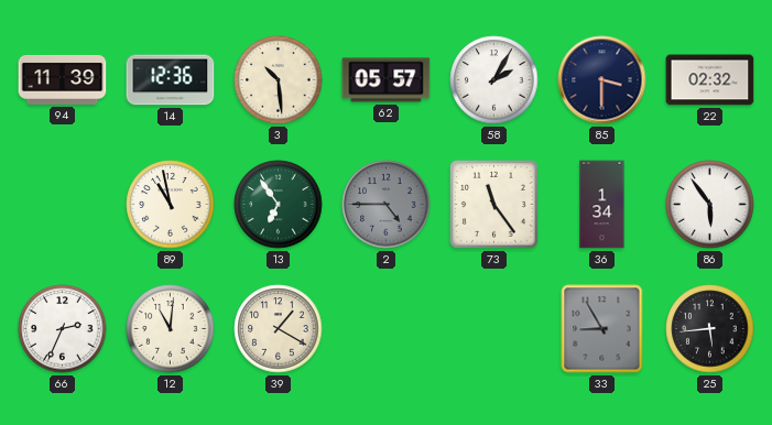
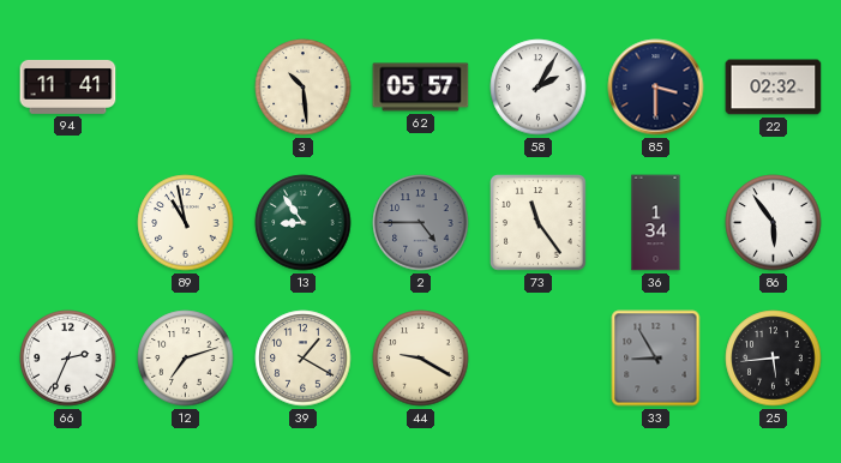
94: 11:39 -> 11:41 (68, 86)
14: 12:36 -> none (171, 80)
13: 6:54 -> 8:54 (304, 223)
12: 11:01 -> 7:12 (186, 359)
44: none -> 9:20 (421, 359)
